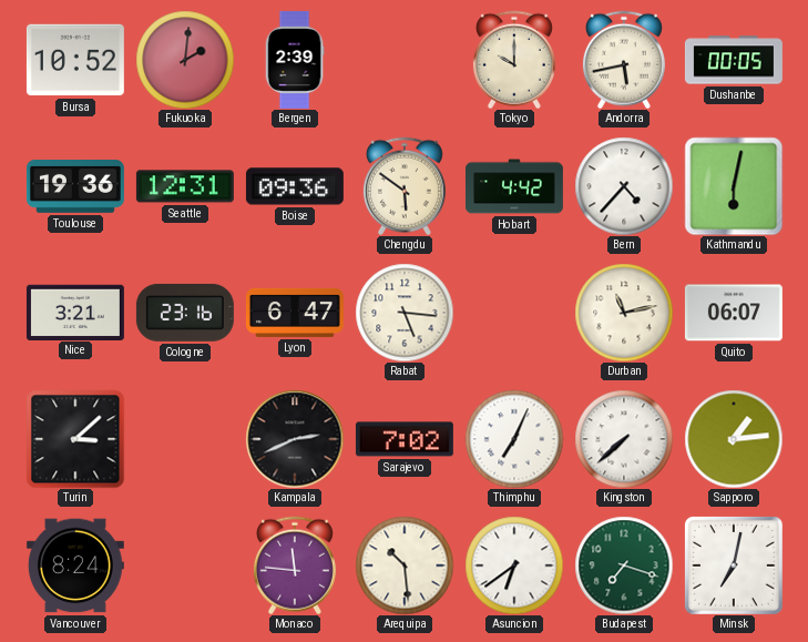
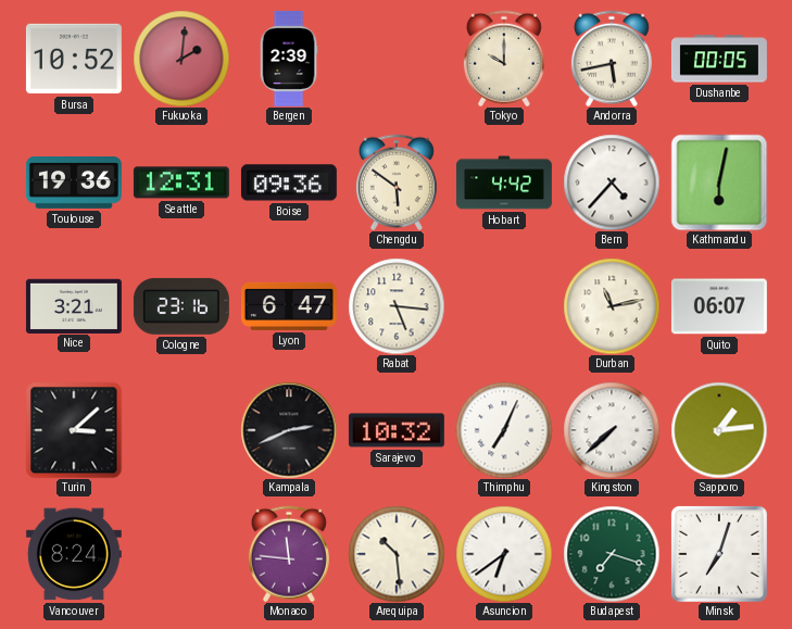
Sarajevo: 7:02 -> 10:32 (397, 430)
Minsk: 7:02 -> 7:03 (719, 554)
